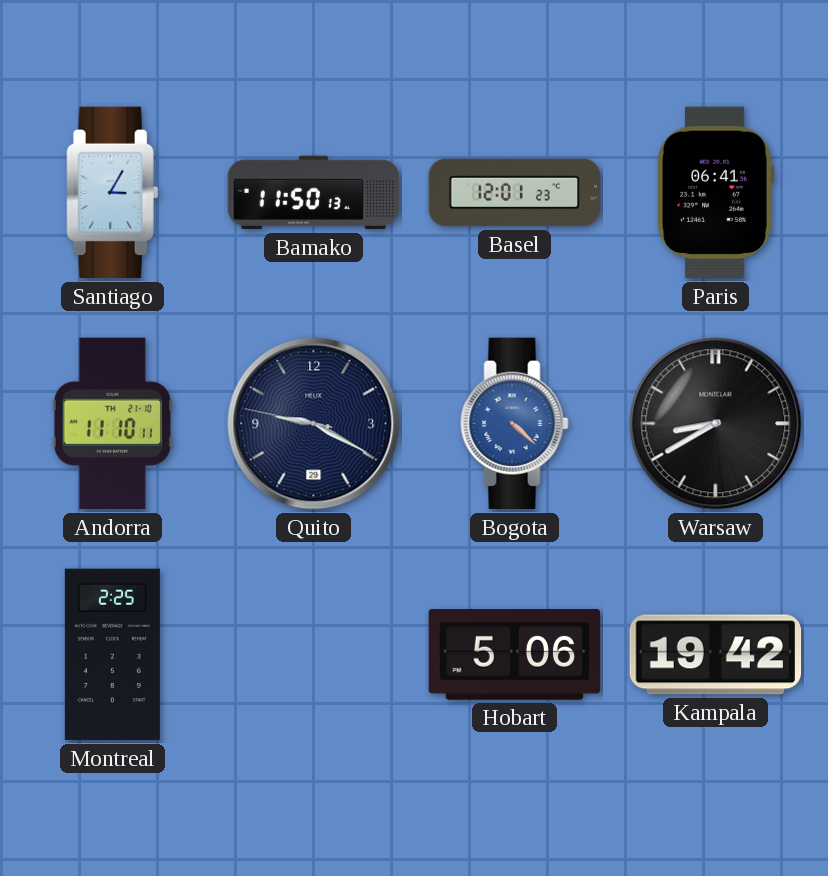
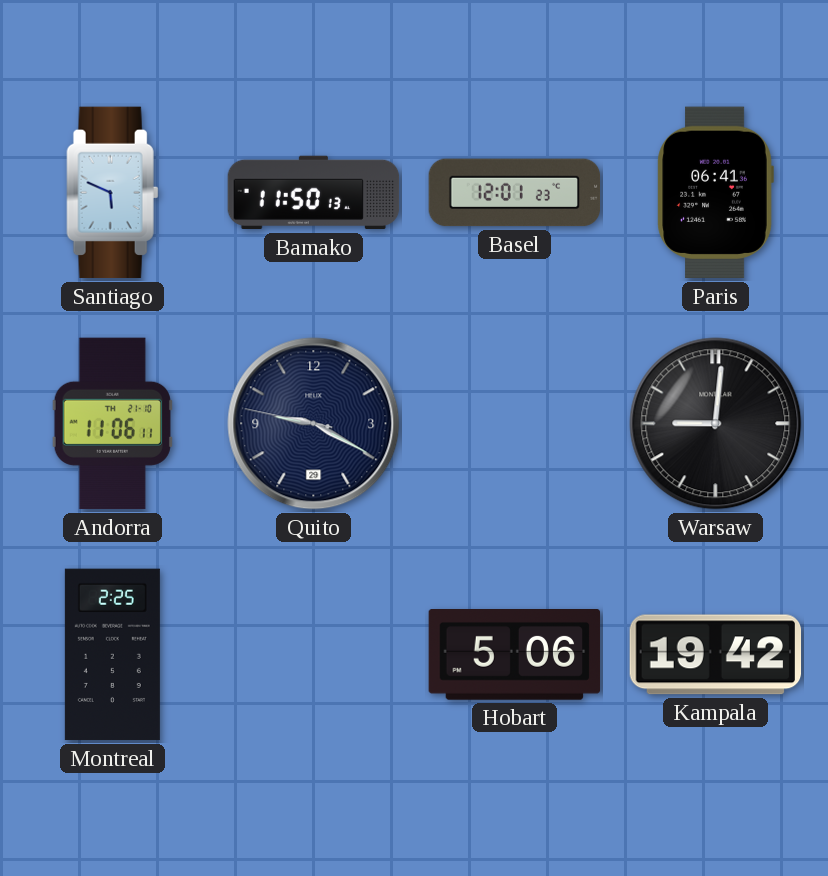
Santiago: 3:05 -> 5:49 (113, 193)
Andorra: 11:10 -> 11:06 (112, 424)
Bogota: 4:22 -> none (515, 424)
Warsaw: 8:40 -> 9:01 (716, 424)
